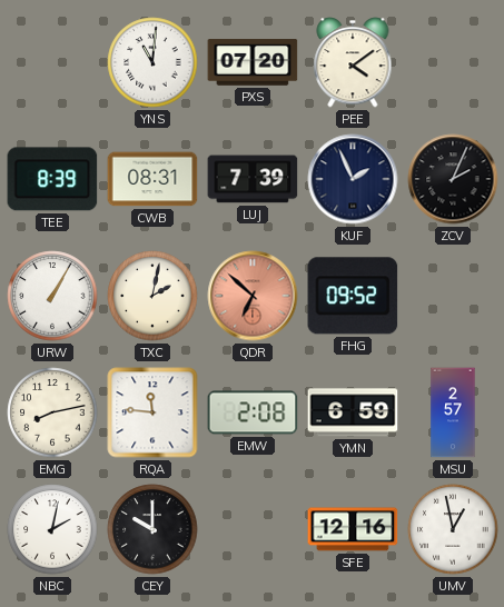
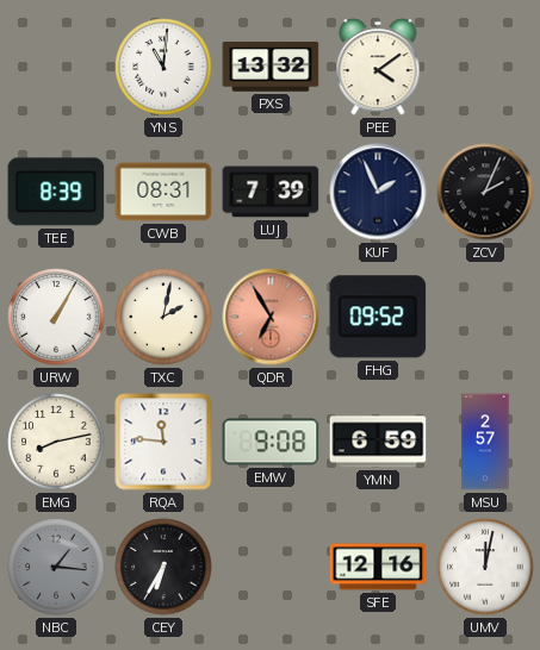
PXS: 07:20 -> 13:32 (271, 67)
QDR: 6:52 -> 6:55 (271, 317)
EMW: 2:08 -> 9:08 (271, 442)
NBC: 2:02 -> 1:16 (56, 567)
NBC dial: white -> grey (56, 567)
CEY: 10:00 -> 6:35 (163, 567)
UMV: 12:58 -> 12:02 (485, 567)
